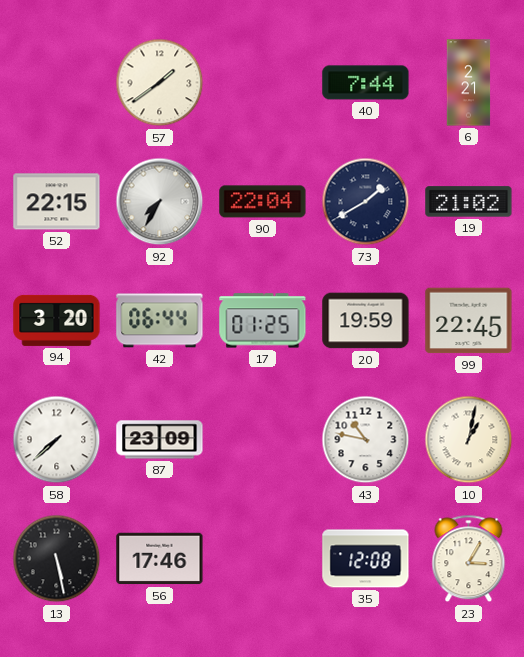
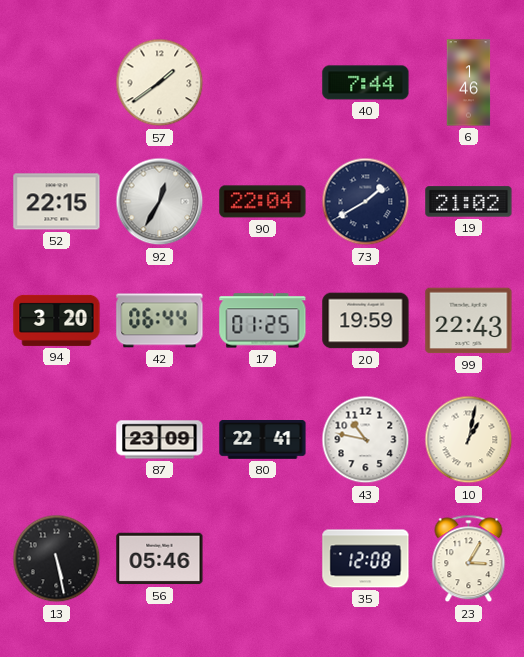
6: 2:21 -> 1:46 (469, 83)
92: 7:35 -> 12:35 (160, 202)
99: 22:45 -> 22:43 (469, 321)
58: 7:38 -> none (57, 440)
80: none -> 22:41 (263, 440)
56: 17:46 -> 05:46 (160, 559)
